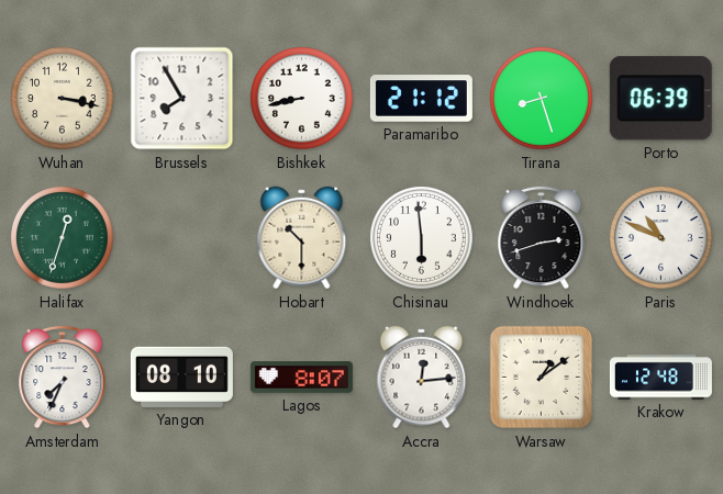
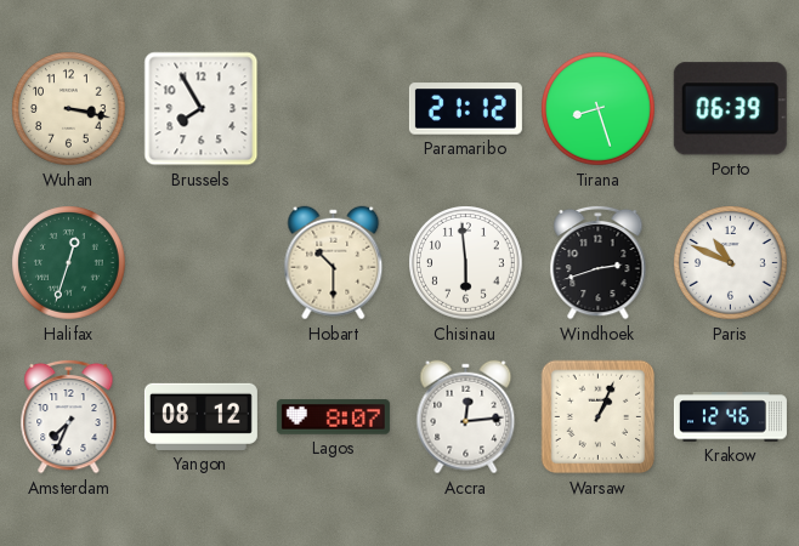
Bishkek: 8:43 -> none (302, 99)
Yangon: 08:10 -> 08:12 (200, 416)
Warsaw: 1:09 -> 1:04 (599, 417)
Krakow: 12:48 -> 12:46 (730, 417)
